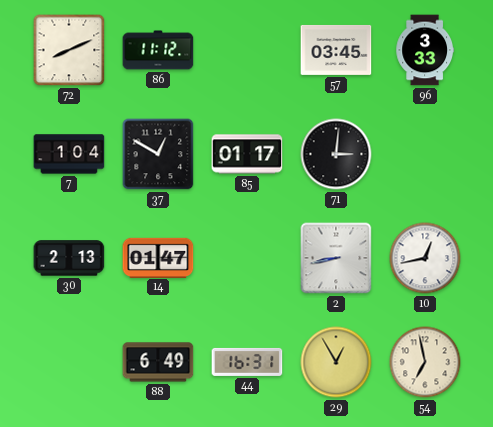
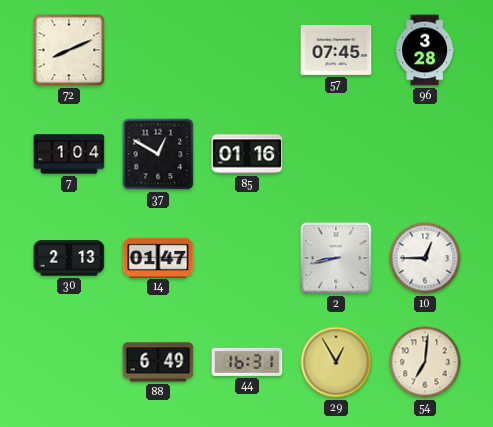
86: 11:12 -> none (158, 50)
57: 03:45 -> 07:45 (336, 50)
96: 3:33 -> 3:28 (425, 50)
85: 01:17 -> 01:16 (247, 154)
71: 3:01 -> none (336, 154)
10: 12:43 -> 12:45 (425, 258)
54: 6:58 -> 7:01 (425, 362)
